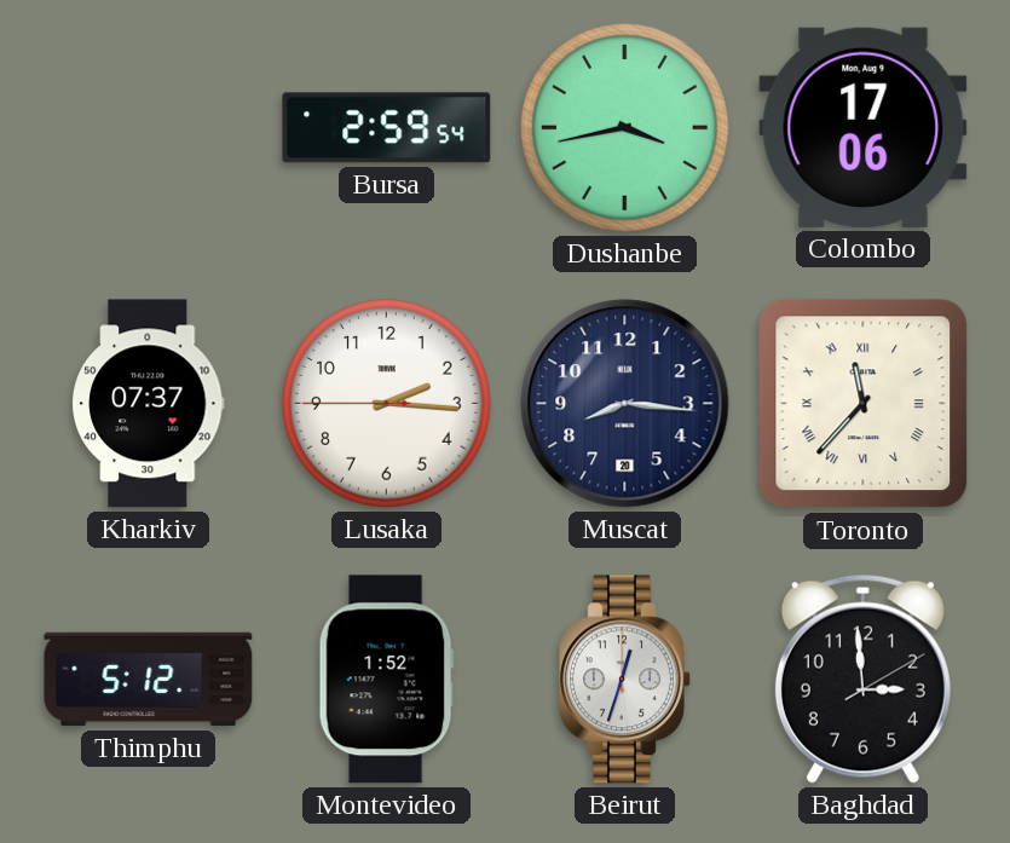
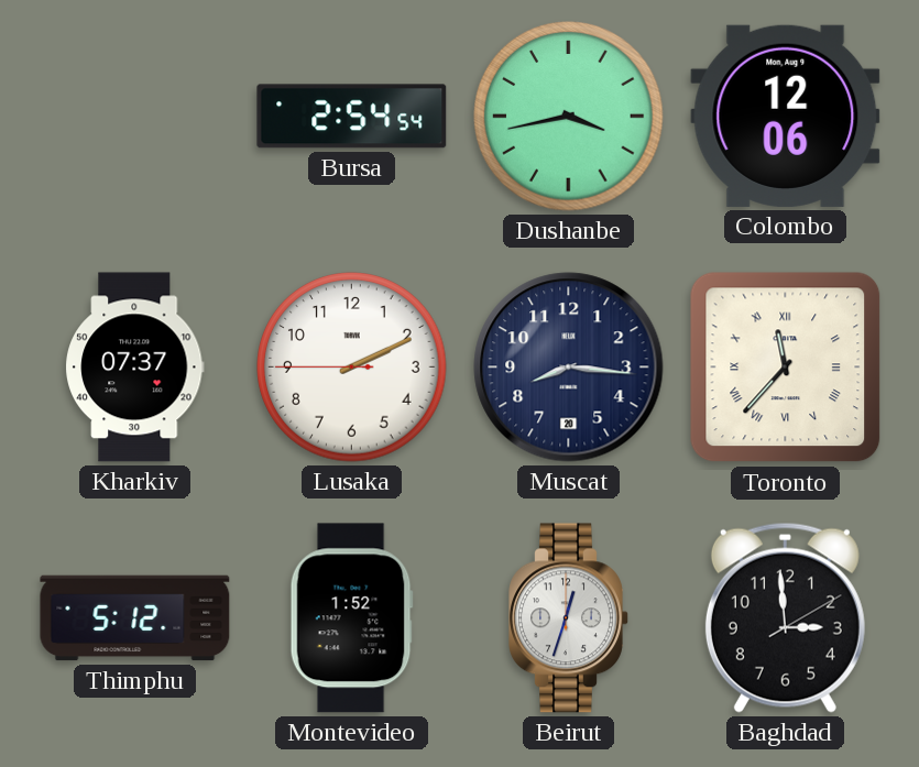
Bursa: 2:59 -> 2:54 (352, 117)
Colombo: 17:06 -> 12:06 (786, 116)
Lusaka: 2:15 -> 2:10 (352, 368)
